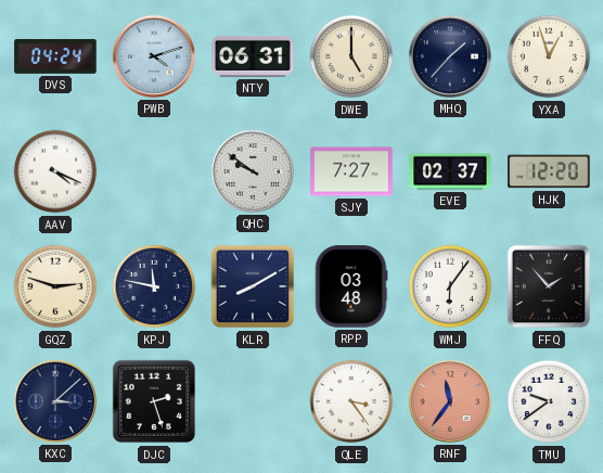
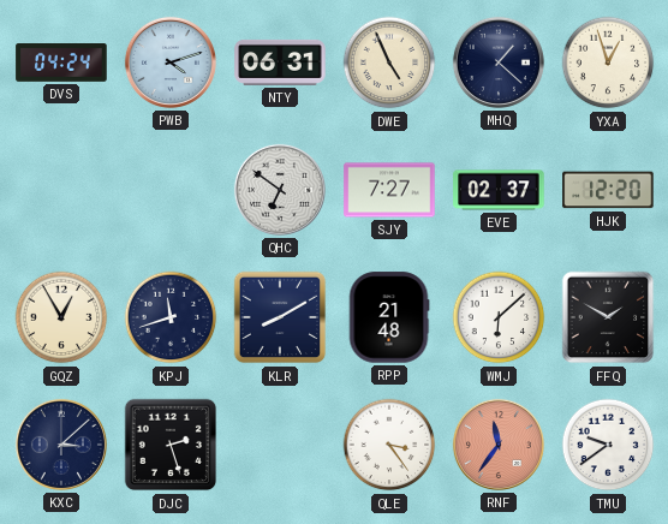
DWE: 5:00 -> 4:56 (389, 62)
MHQ: 1:37 -> 1:22 (499, 62)
AAV: 4:19 -> none (55, 171)
QHC: 9:51 -> 6:51 (280, 190)
GQZ: 2:48 -> 12:55 (61, 317)
KPJ: 11:47 -> 11:42 (171, 317)
RPP: 03:48 -> 21:48 (389, 317)
WMJ: 6:06 -> 6:08 (499, 317)
FFQ: 1:53 -> 1:50 (608, 317)
